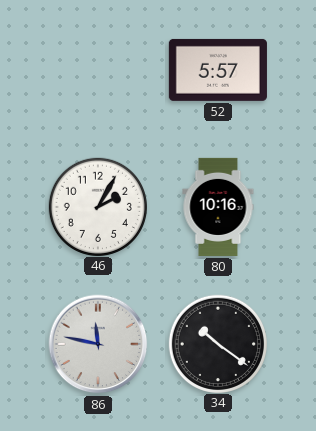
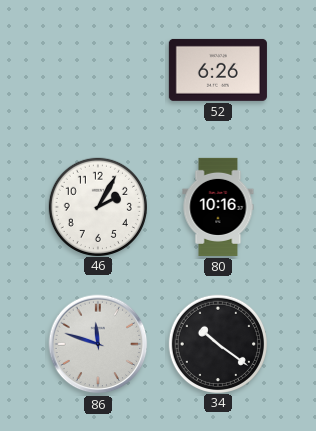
52: 5:57 -> 6:26 (218, 70)
86: 11:47 -> 11:48 (98, 344)
